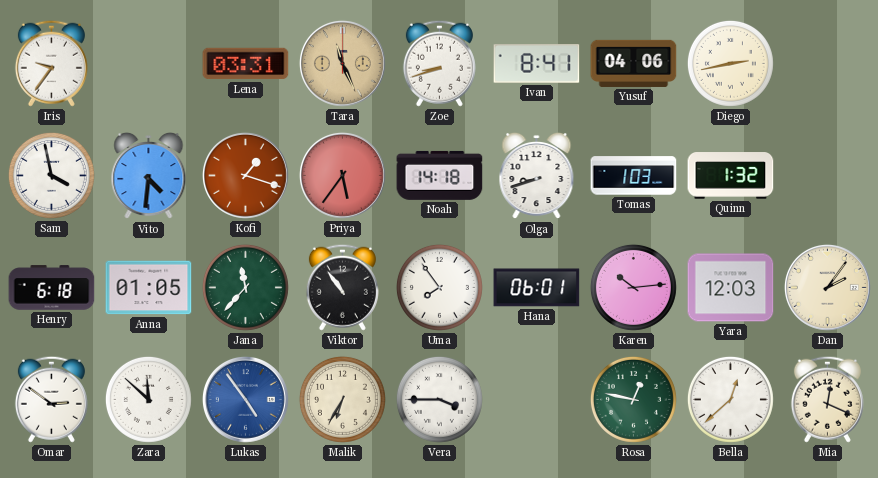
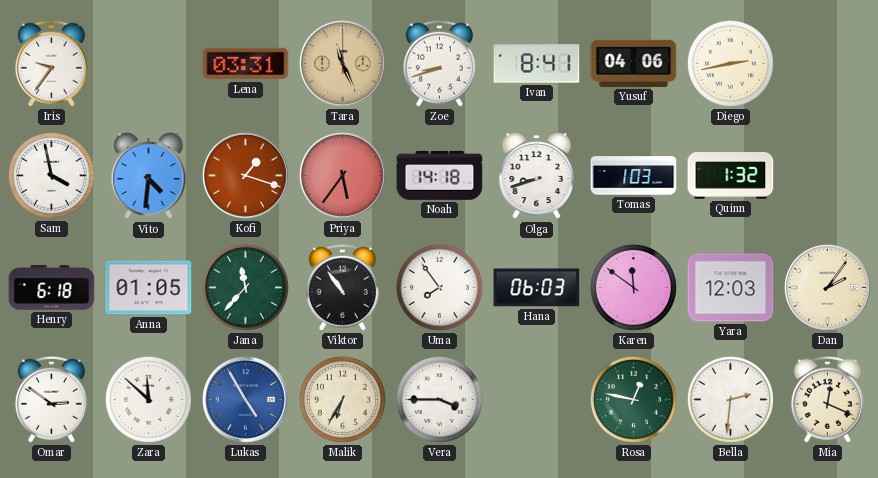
Hana: 06:01 -> 06:03 (537, 288)
Karen: 10:14 -> 11:51 (633, 287)
Lukas: 4:54 -> 4:55 (245, 399)
Bella: 12:38 -> 2:31 (730, 399)
